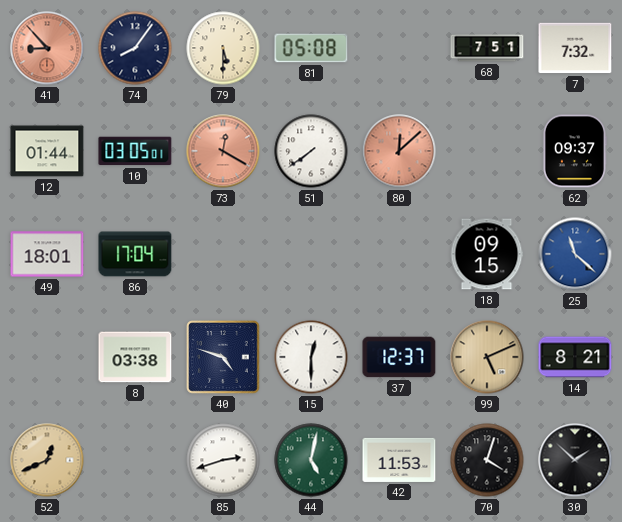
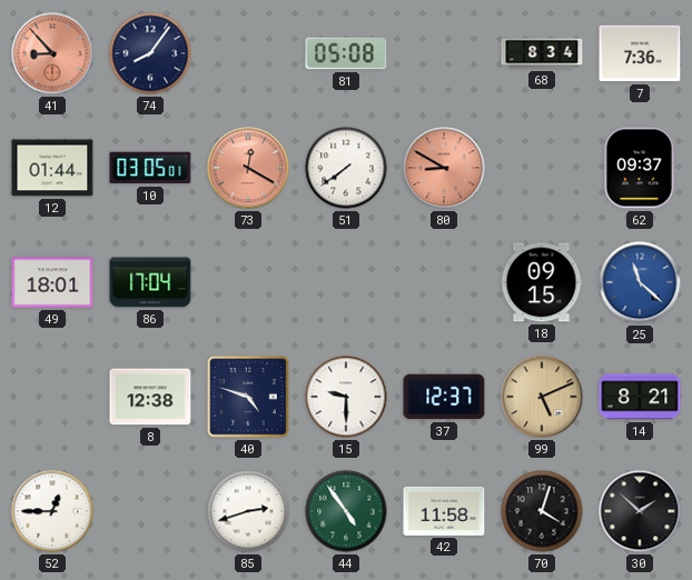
79: 5:30 -> none (223, 48)
68: 7:51 -> 8:34 (542, 53)
7: 7:32 -> 7:36 (640, 53)
80: 12:08 -> 8:50 (444, 168)
8: 03:38 -> 12:38 (150, 397)
15: 12:30 -> 9:30 (346, 397)
52: 12:41 -> 12:45 (52, 511)
52 dial: champagne -> white (52, 511)
44: 5:02 -> 4:54 (346, 511)
42: 11:53 -> 11:58 (444, 511)
